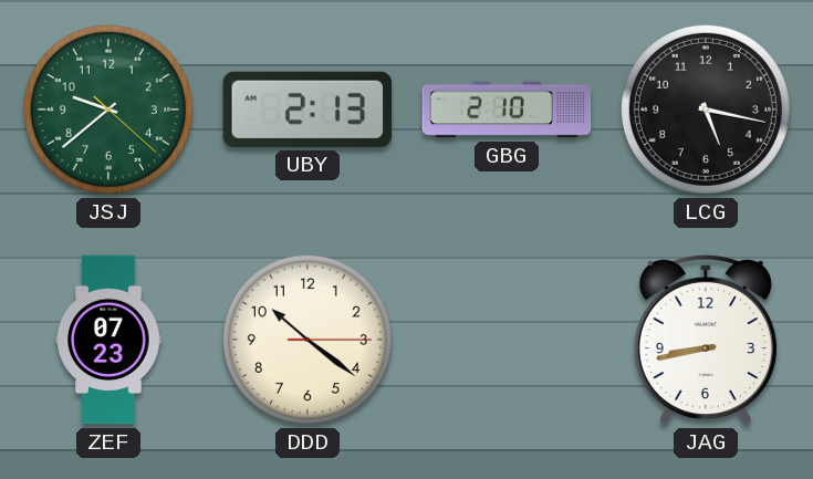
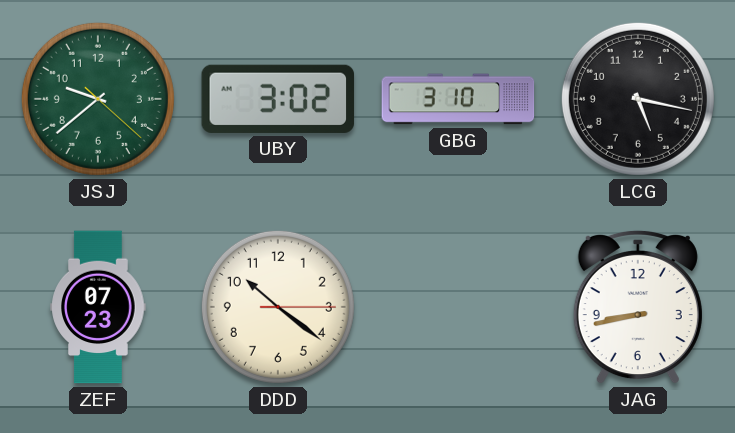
UBY: 2:13 -> 3:02 (278, 99)
GBG: 2:10 -> 3:10 (458, 99)
